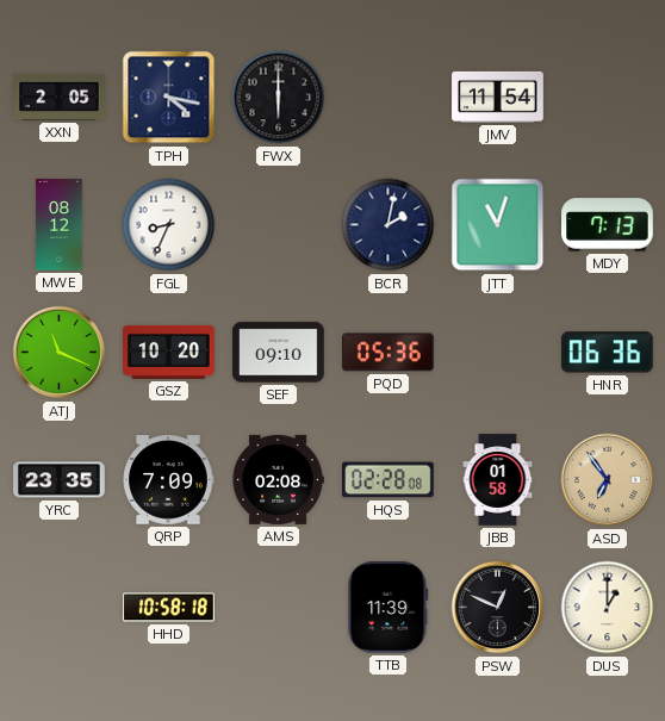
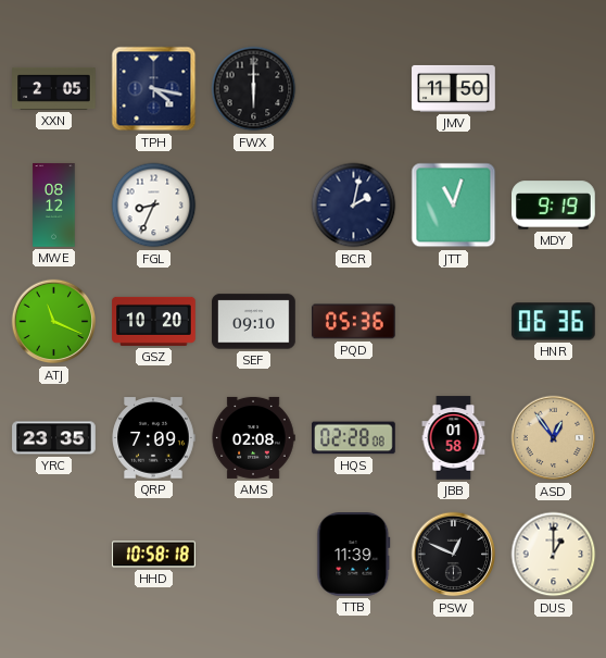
JMV: 11:54 -> 11:50 (454, 88)
MDY: 7:13 -> 9:19 (554, 206)
ASD: 6:54 -> 12:54 (554, 438)
